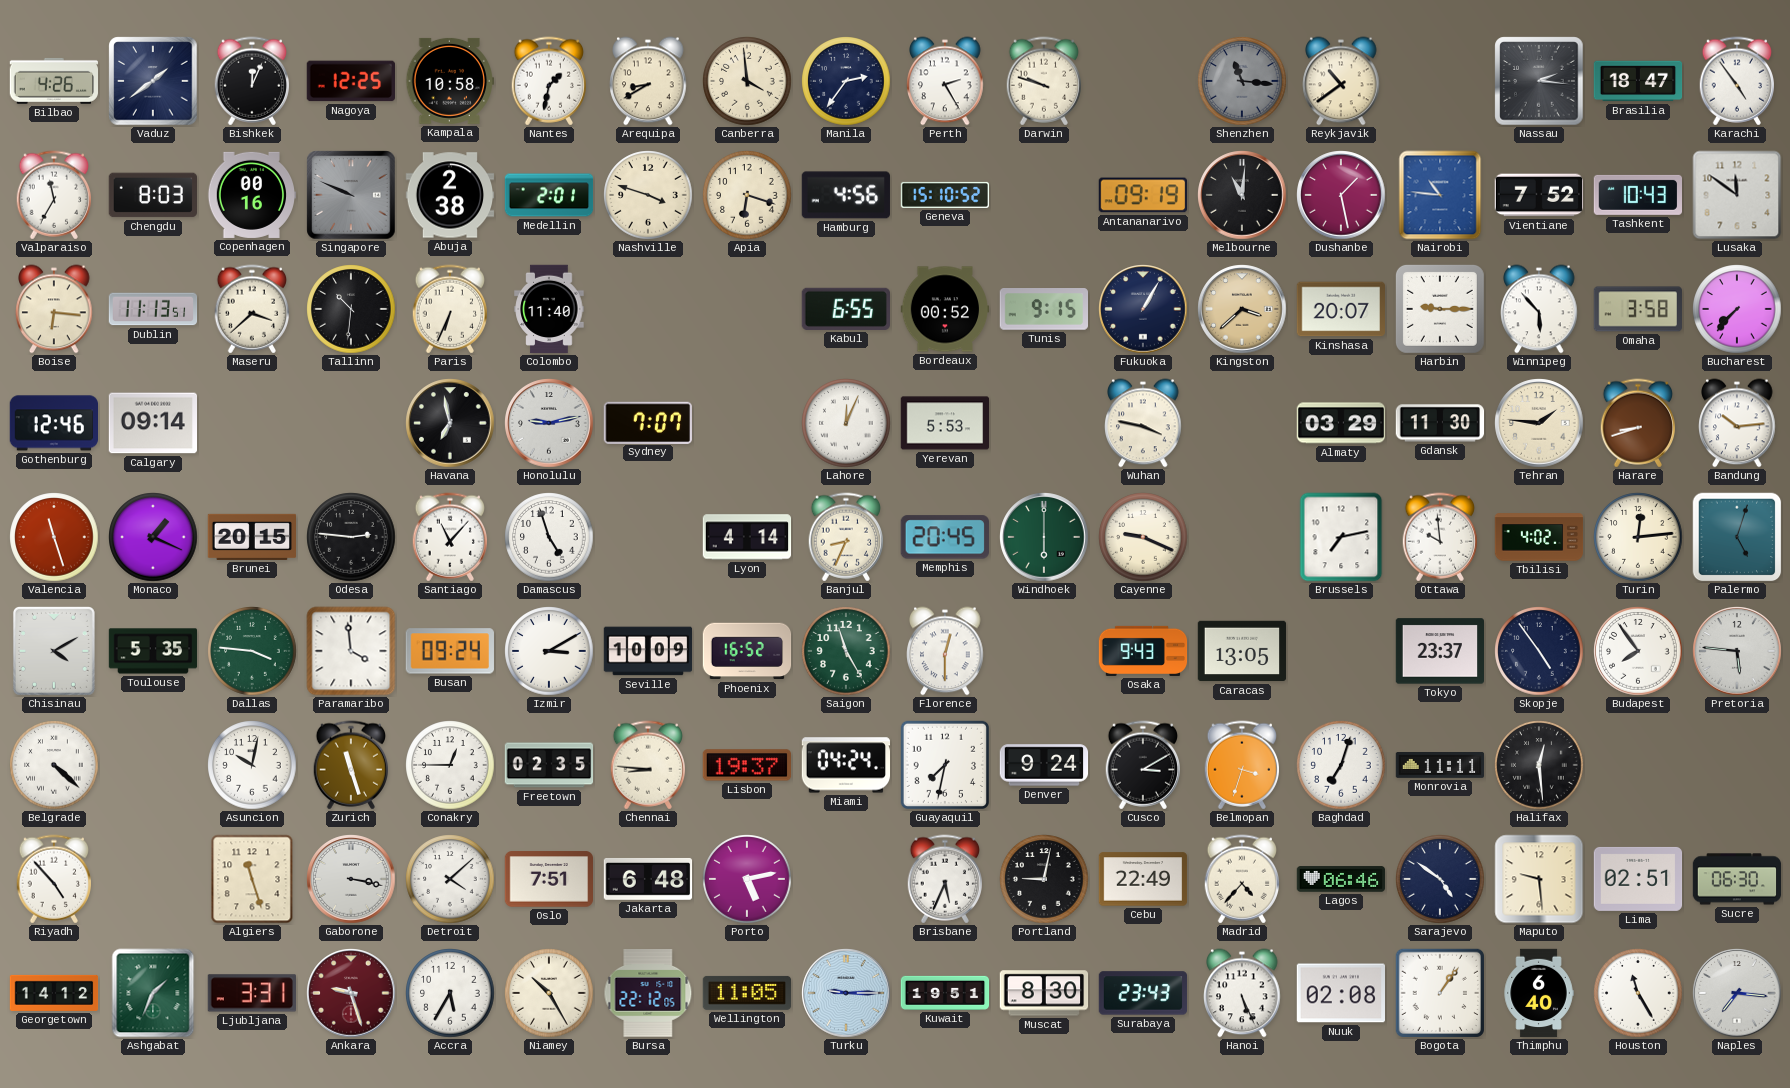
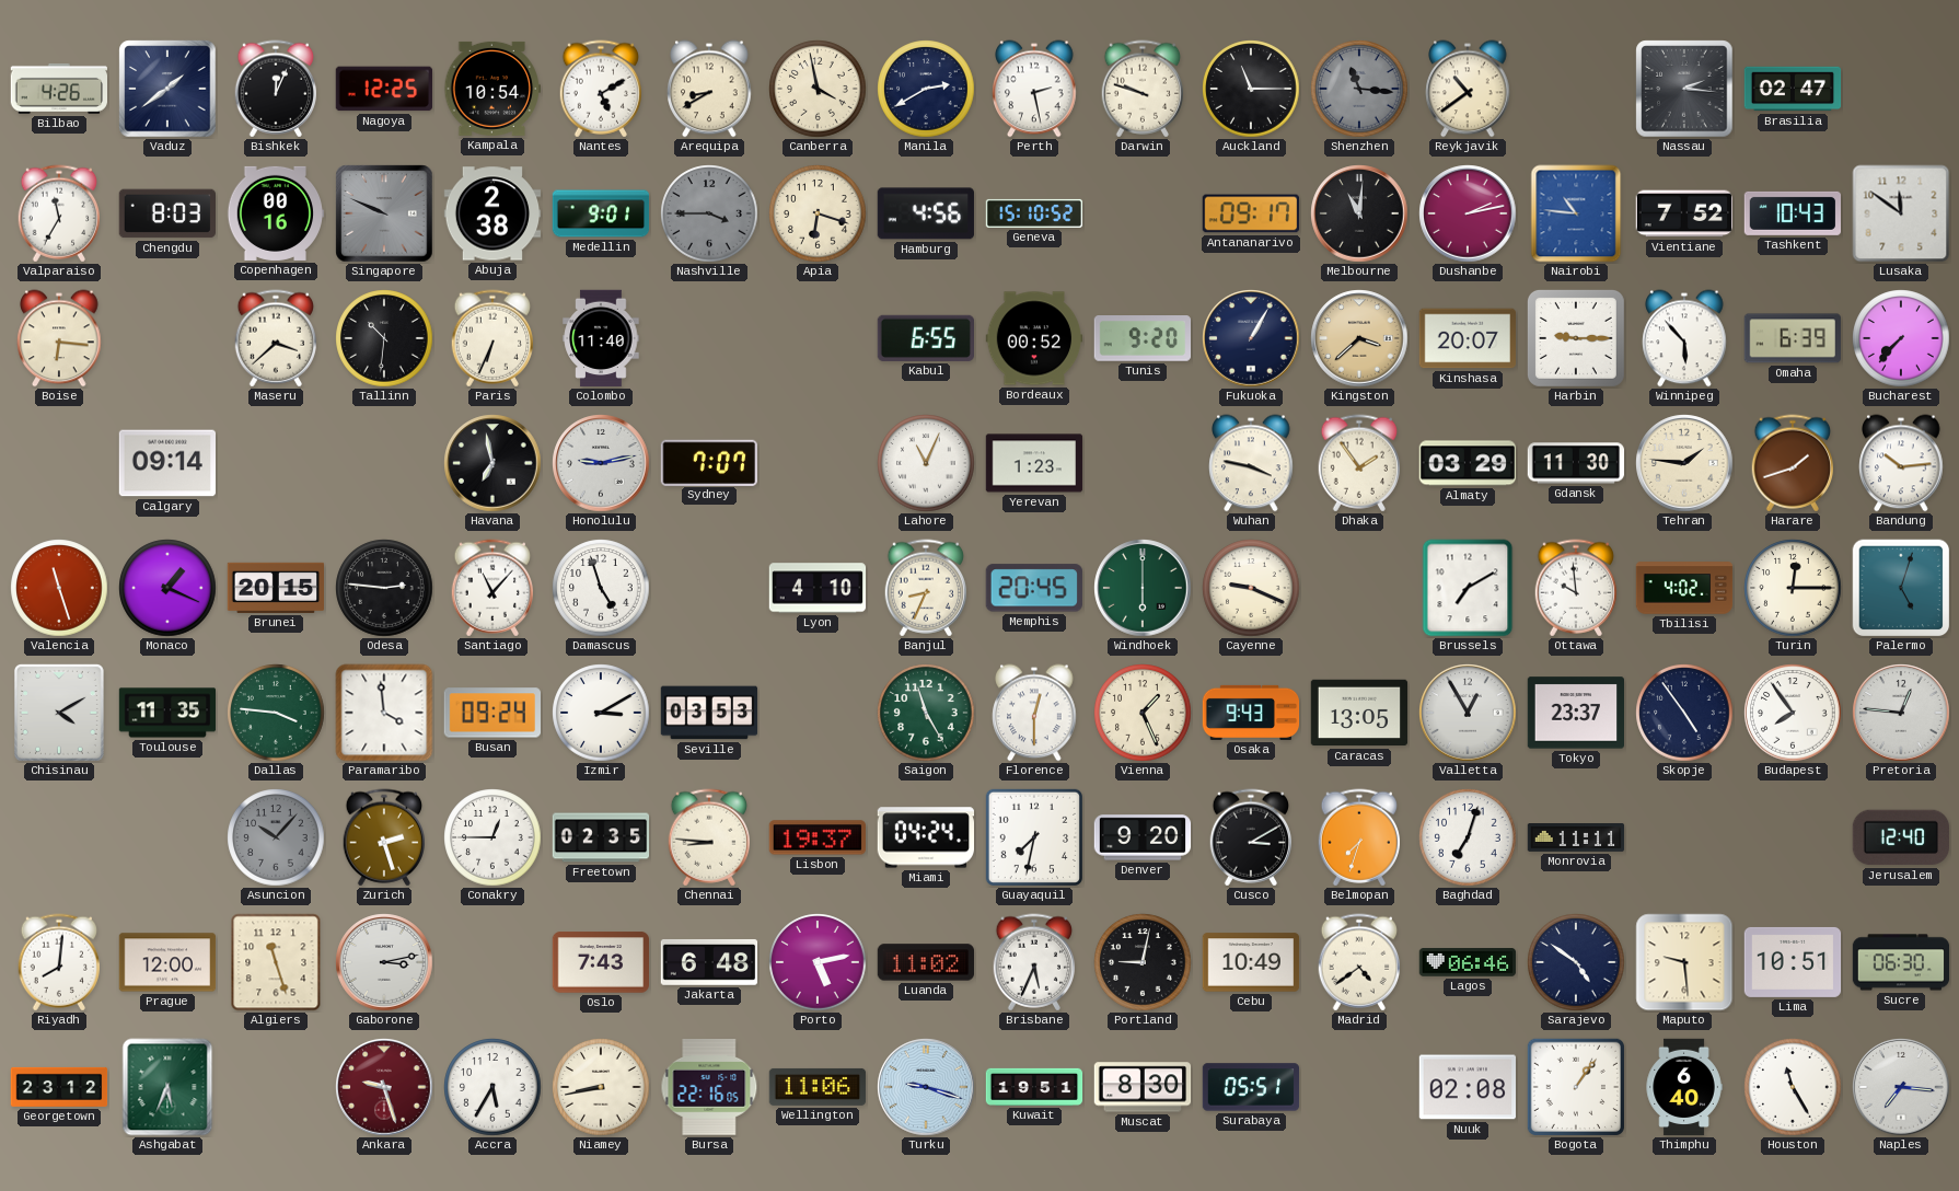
Kampala: 10:58 -> 10:54 (491, 89)
Nantes: 1:32 -> 5:10 (601, 89)
Canberra: 3:59 -> 3:58 (818, 89)
Manila: 2:36 -> 2:40 (926, 89)
Perth: 2:25 -> 2:28 (1034, 89)
Auckland: none -> 11:15 (1251, 89)
Brasilia: 18:47 -> 02:47 (1793, 89)
Karachi: 4:54 -> none (1737, 81)
Medellin: 2:01 -> 9:01 (601, 213)
Nashville: 3:48 -> 3:45 (709, 213)
Nashville dial: cream -> grey (709, 213)
Antananarivo: 09:19 -> 09:17 (1250, 213)
Dushanbe: 1:28 -> 2:13 (1468, 213)
Dublin: 11:13 -> none (153, 309)
Tunis: 9:15 -> 9:20 (1141, 338)
Omaha: 3:58 -> 6:39 (1793, 338)
Gothenburg: 12:46 -> none (53, 423)
Lahore: 12:04 -> 11:04 (926, 463)
Yerevan: 5:53 -> 1:23 (1034, 463)
Dhaka: none -> 1:54 (1359, 463)
Harare: 8:42 -> 1:42 (1793, 463)
Lyon: 4:14 -> 4:10 (818, 588)
Brussels: 7:13 -> 7:10 (1468, 588)
Turin: 12:14 -> 12:15 (1793, 588)
Toulouse: 5:35 -> 11:35 (167, 713)
Seville: 10:09 -> 03:53 (709, 713)
Phoenix: 16:52 -> none (747, 651)
Vienna: none -> 1:26 (1143, 713)
Valletta: none -> 12:55 (1468, 713)
Pretoria: 5:46 -> 12:46 (1901, 713)
Belgrade: 4:22 -> none (54, 765)
Asuncion: 10:02 -> 10:07 (276, 837)
Asuncion dial: white -> grey (276, 837)
Zurich: 11:27 -> 2:27 (384, 837)
Denver: 9:24 -> 9:20 (1143, 837)
Belmopan: 3:33 -> 7:33 (1359, 837)
Halifax: 12:29 -> none (1539, 765)
Jerusalem: none -> 12:40 (1900, 837)
Riyadh: 4:53 -> 8:01 (59, 962)
Prague: none -> 12:00 (167, 962)
Gaborone: 3:17 -> 3:13 (384, 962)
Detroit: 4:08 -> none (450, 879)
Oslo: 7:51 -> 7:43 (601, 962)
Luanda: none -> 11:02 (925, 962)
Cebu: 22:49 -> 10:49 (1251, 962)
Madrid: 4:37 -> 4:39 (1359, 962)
Lima: 02:51 -> 10:51 (1793, 962)
Georgetown: 14:12 -> 23:12 (59, 1087)
Ashgabat: 1:34 -> 5:34 (167, 1087)
Ljubljana: 3:31 -> none (251, 993)
Niamey: 10:25 -> 8:43 (601, 1087)
Bursa: 22:12 -> 22:16 (709, 1088)
Wellington: 11:05 -> 11:06 (818, 1087)
Turku: 9:15 -> 9:18 (926, 1087)
Surabaya: 23:43 -> 05:51 (1251, 1087)
Hanoi: 5:26 -> none (1242, 993)
